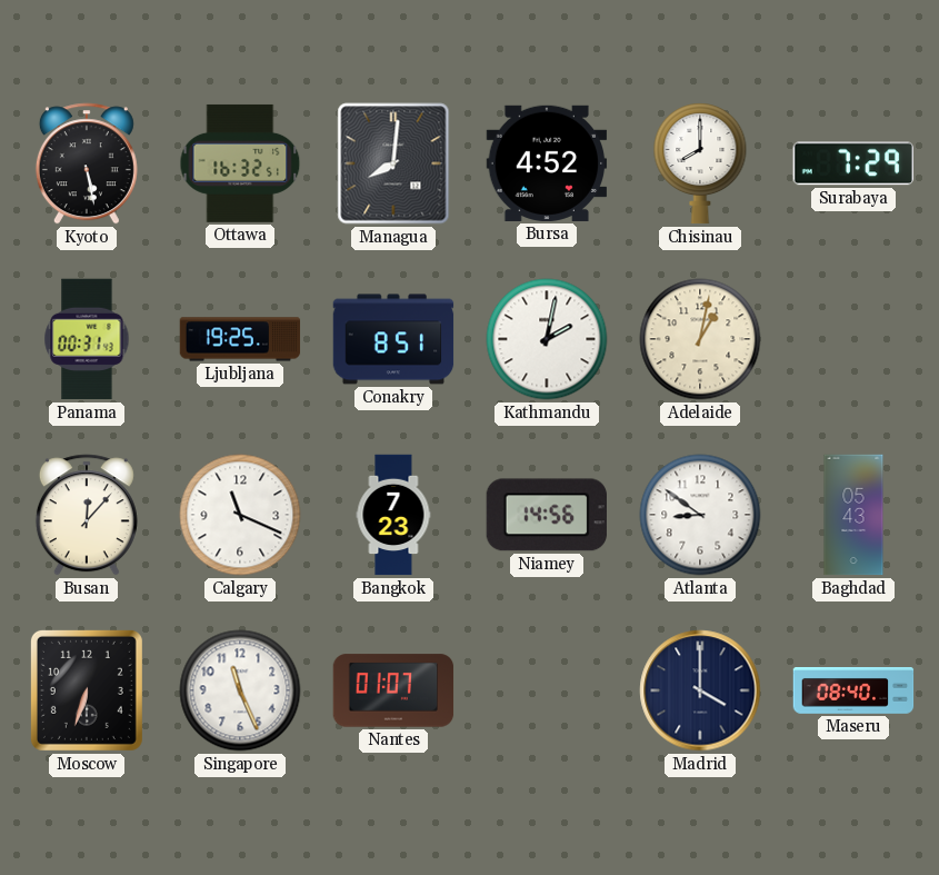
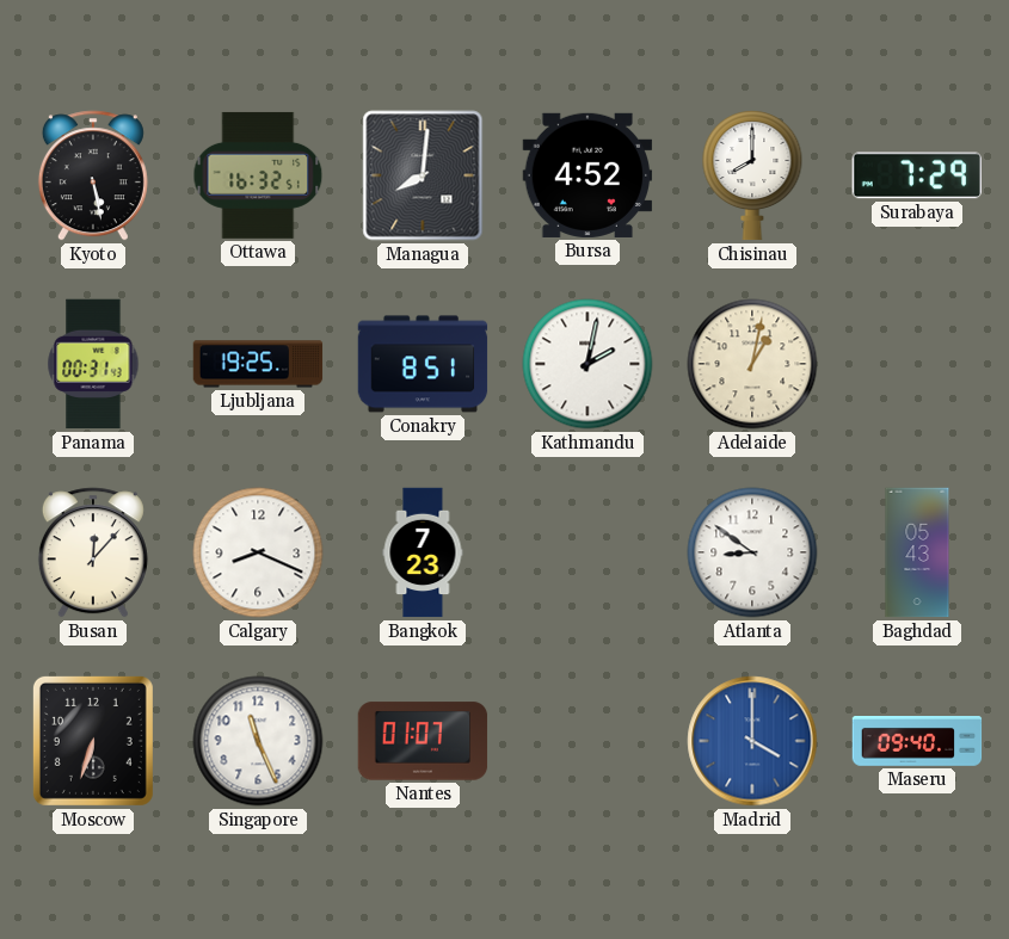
Calgary: 11:19 -> 8:19 (258, 552)
Niamey: 14:56 -> none (547, 515)
Madrid dial: navy -> blue (752, 741)
Maseru: 08:40 -> 09:40 (917, 742)
